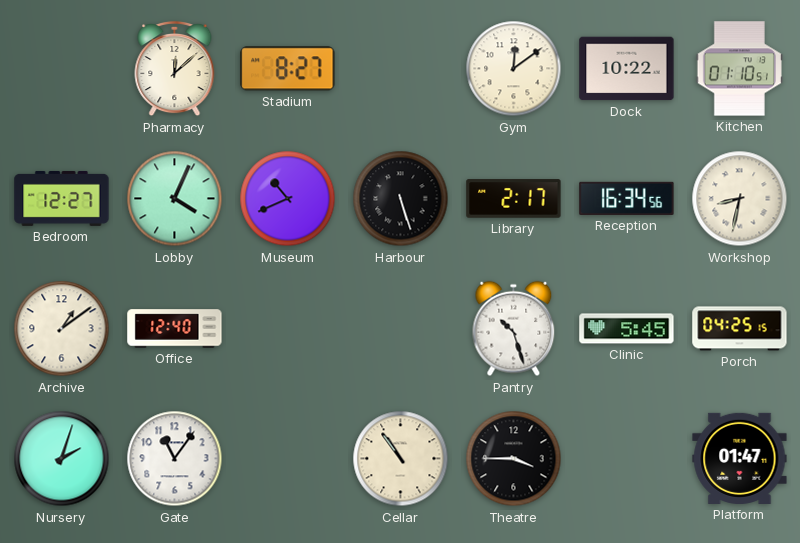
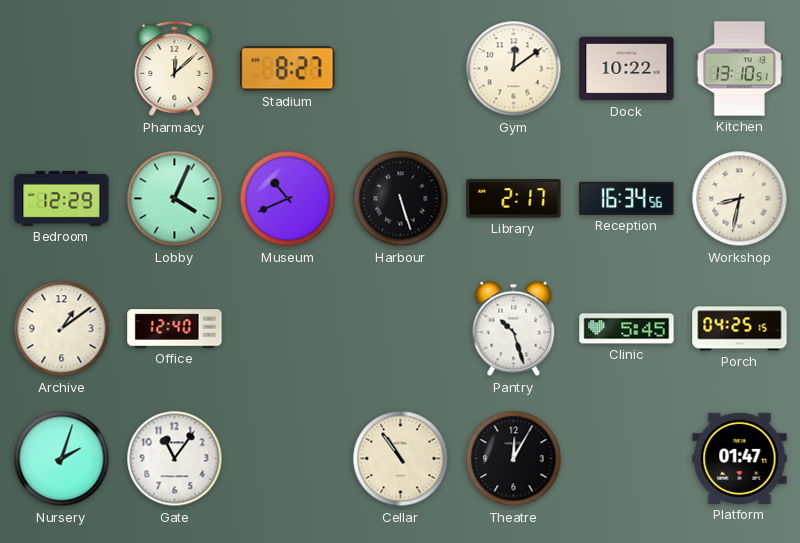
Kitchen: 01:10 -> 13:10 (739, 69)
Bedroom: 12:27 -> 12:29 (62, 198)
Theatre: 3:45 -> 12:05 (514, 459)
